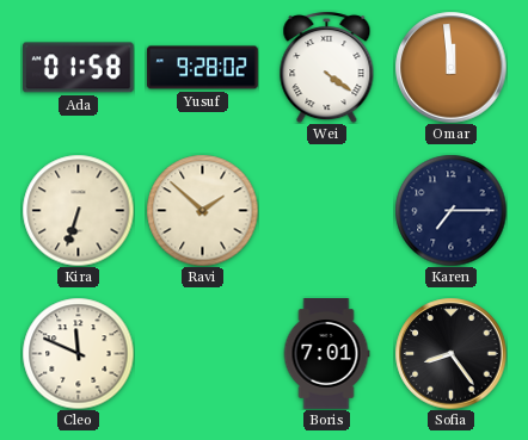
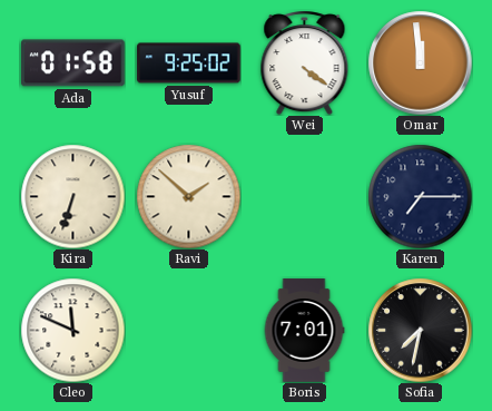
Yusuf: 9:28 -> 9:25 (189, 63)
Sofia: 8:24 -> 7:32 (420, 330)
